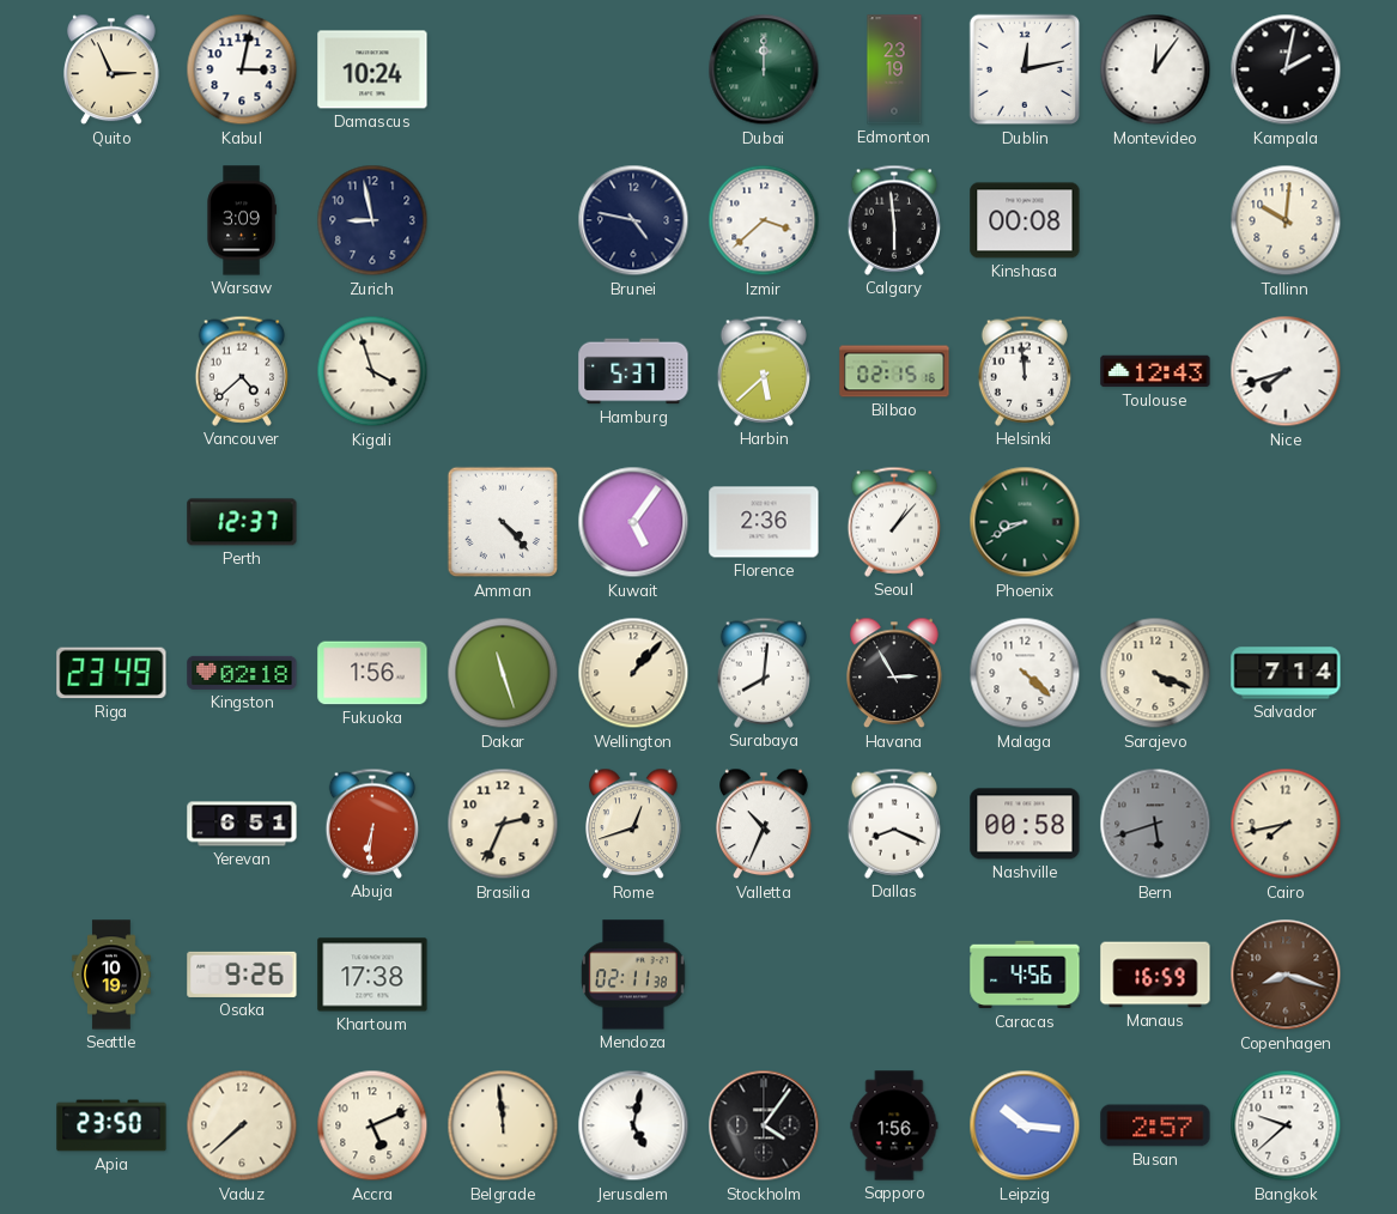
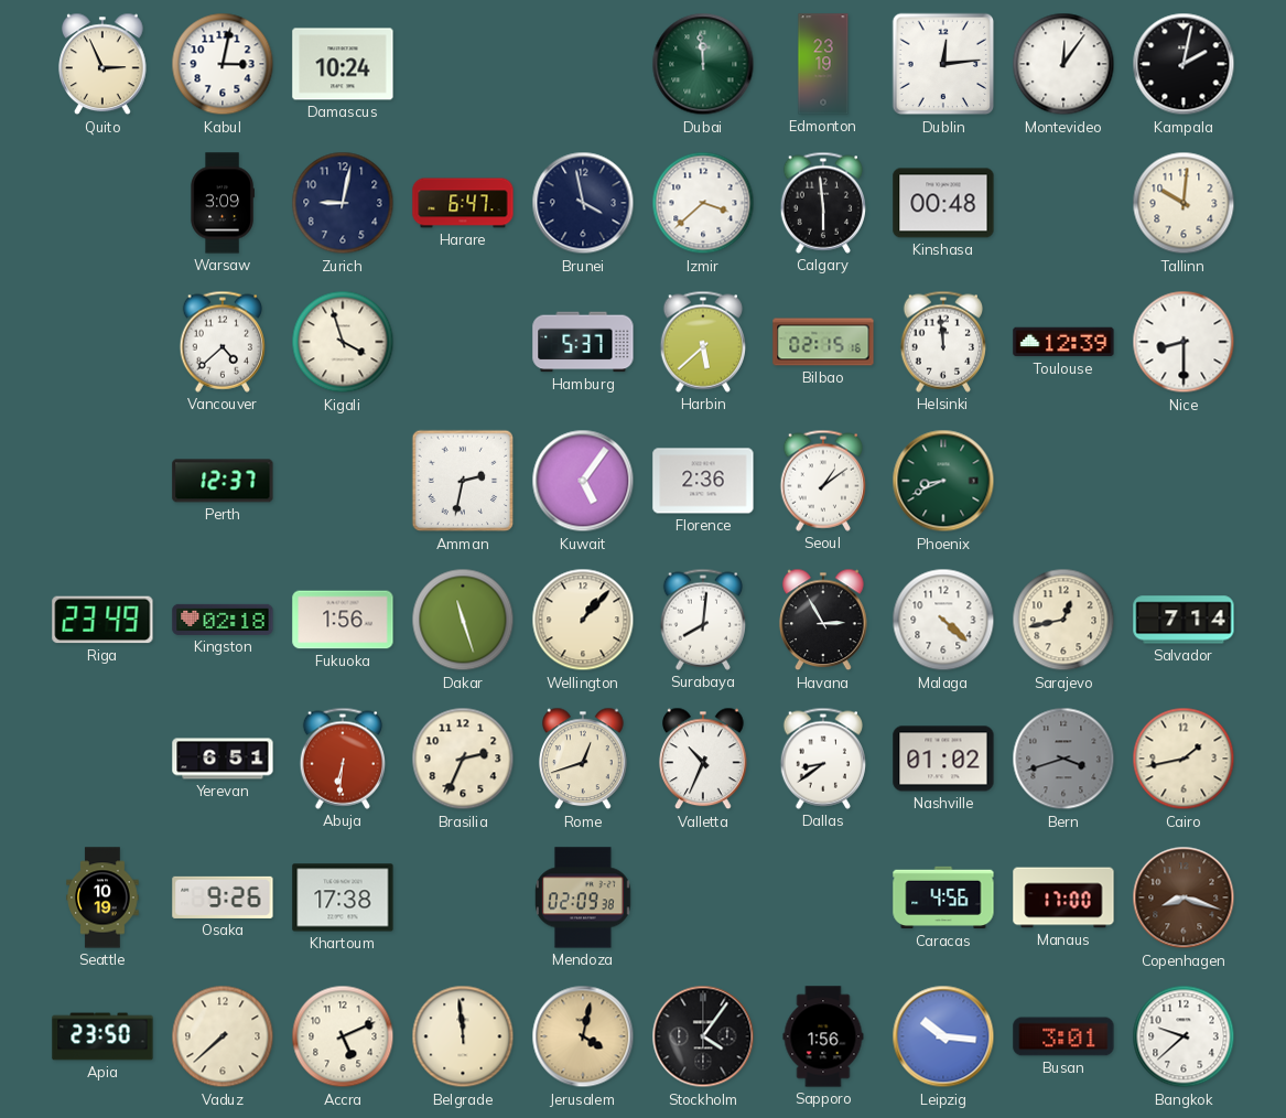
Dubai: 12:00 -> 11:59 (703, 64)
Dublin: 12:13 -> 12:14 (943, 64)
Zurich: 8:58 -> 9:02 (343, 203)
Harare: none -> 6:47 (463, 203)
Brunei: 4:47 -> 3:58 (583, 203)
Kinshasa: 00:08 -> 00:48 (943, 203)
Toulouse: 12:43 -> 12:39 (1063, 342)
Nice: 7:42 -> 8:30 (1184, 342)
Amman: 4:23 -> 2:32 (463, 481)
Seoul: 1:07 -> 1:09 (822, 481)
Sarajevo: 4:19 -> 12:43 (1063, 620)
Dallas: 8:19 -> 8:39 (822, 759)
Nashville: 00:58 -> 01:02 (943, 759)
Bern: 5:42 -> 3:42 (1063, 759)
Cairo: 7:43 -> 1:43 (1184, 759)
Mendoza: 02:11 -> 02:09 (584, 897)
Manaus: 16:59 -> 17:00 (1063, 897)
Jerusalem: 5:02 -> 4:02 (583, 1036)
Jerusalem dial: white -> champagne (583, 1036)
Busan: 2:57 -> 3:01 (1063, 1036)
